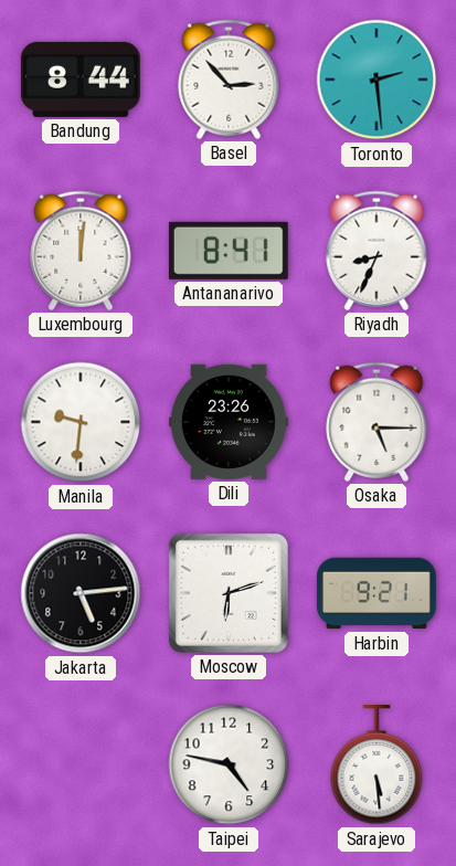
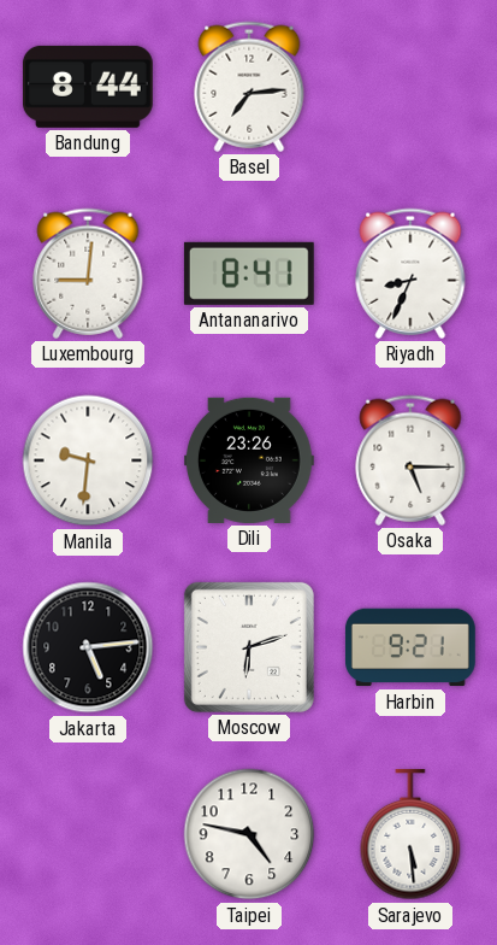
Basel: 2:53 -> 7:14 (249, 87)
Toronto: 2:29 -> none (377, 80)
Luxembourg: 12:01 -> 9:01 (88, 274)
